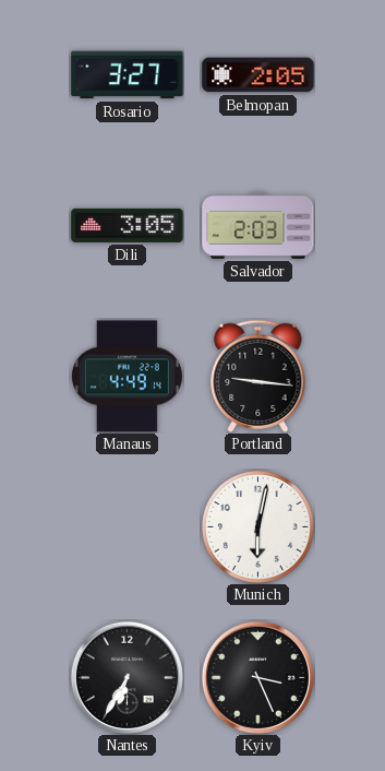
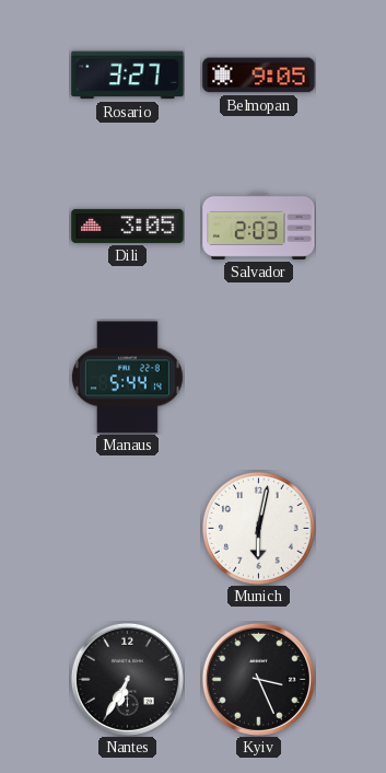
Belmopan: 2:05 -> 9:05 (259, 76)
Manaus: 4:49 -> 5:44 (127, 378)
Portland: 9:16 -> none (258, 376)
